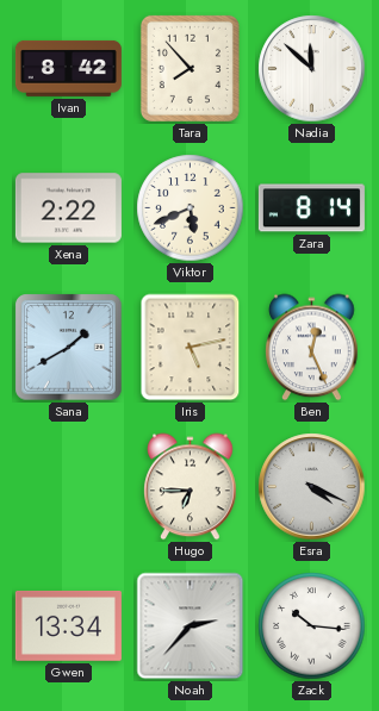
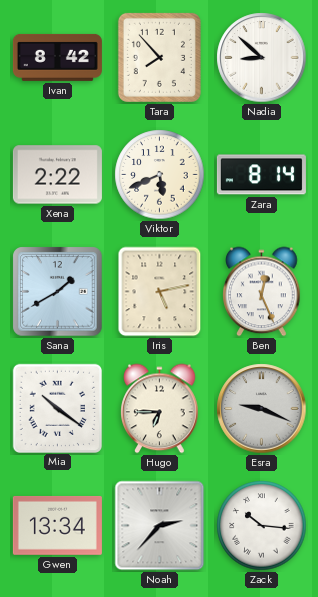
Nadia: 11:52 -> 8:52 (262, 58)
Mia: none -> 10:21 (57, 408)
Esra: 4:19 -> 9:19 (262, 409)
